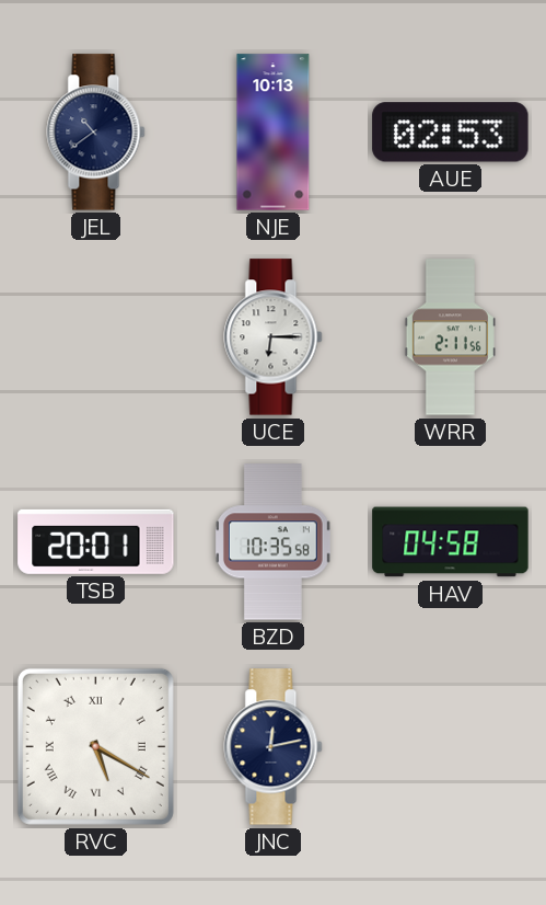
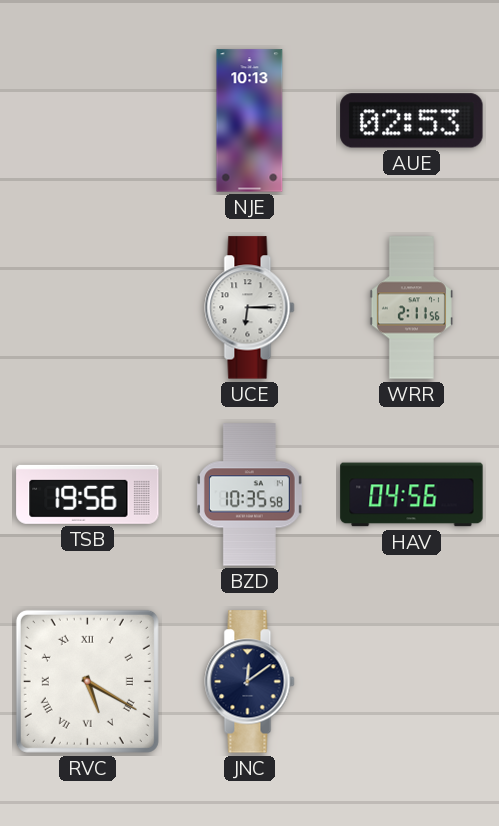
JEL: 10:39 -> none (96, 133)
TSB: 20:01 -> 19:56 (88, 494)
HAV: 04:58 -> 04:56 (412, 495)
JNC: 12:13 -> 12:09 (250, 682)
